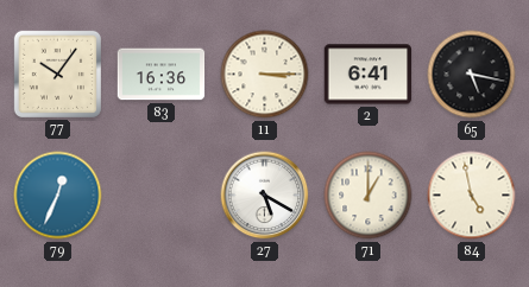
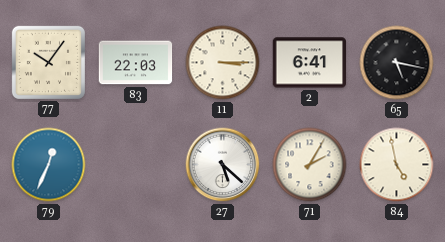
83: 16:36 -> 22:03 (136, 63)
27: 5:20 -> 5:22 (223, 165)
71: 1:00 -> 2:05 (310, 165)
